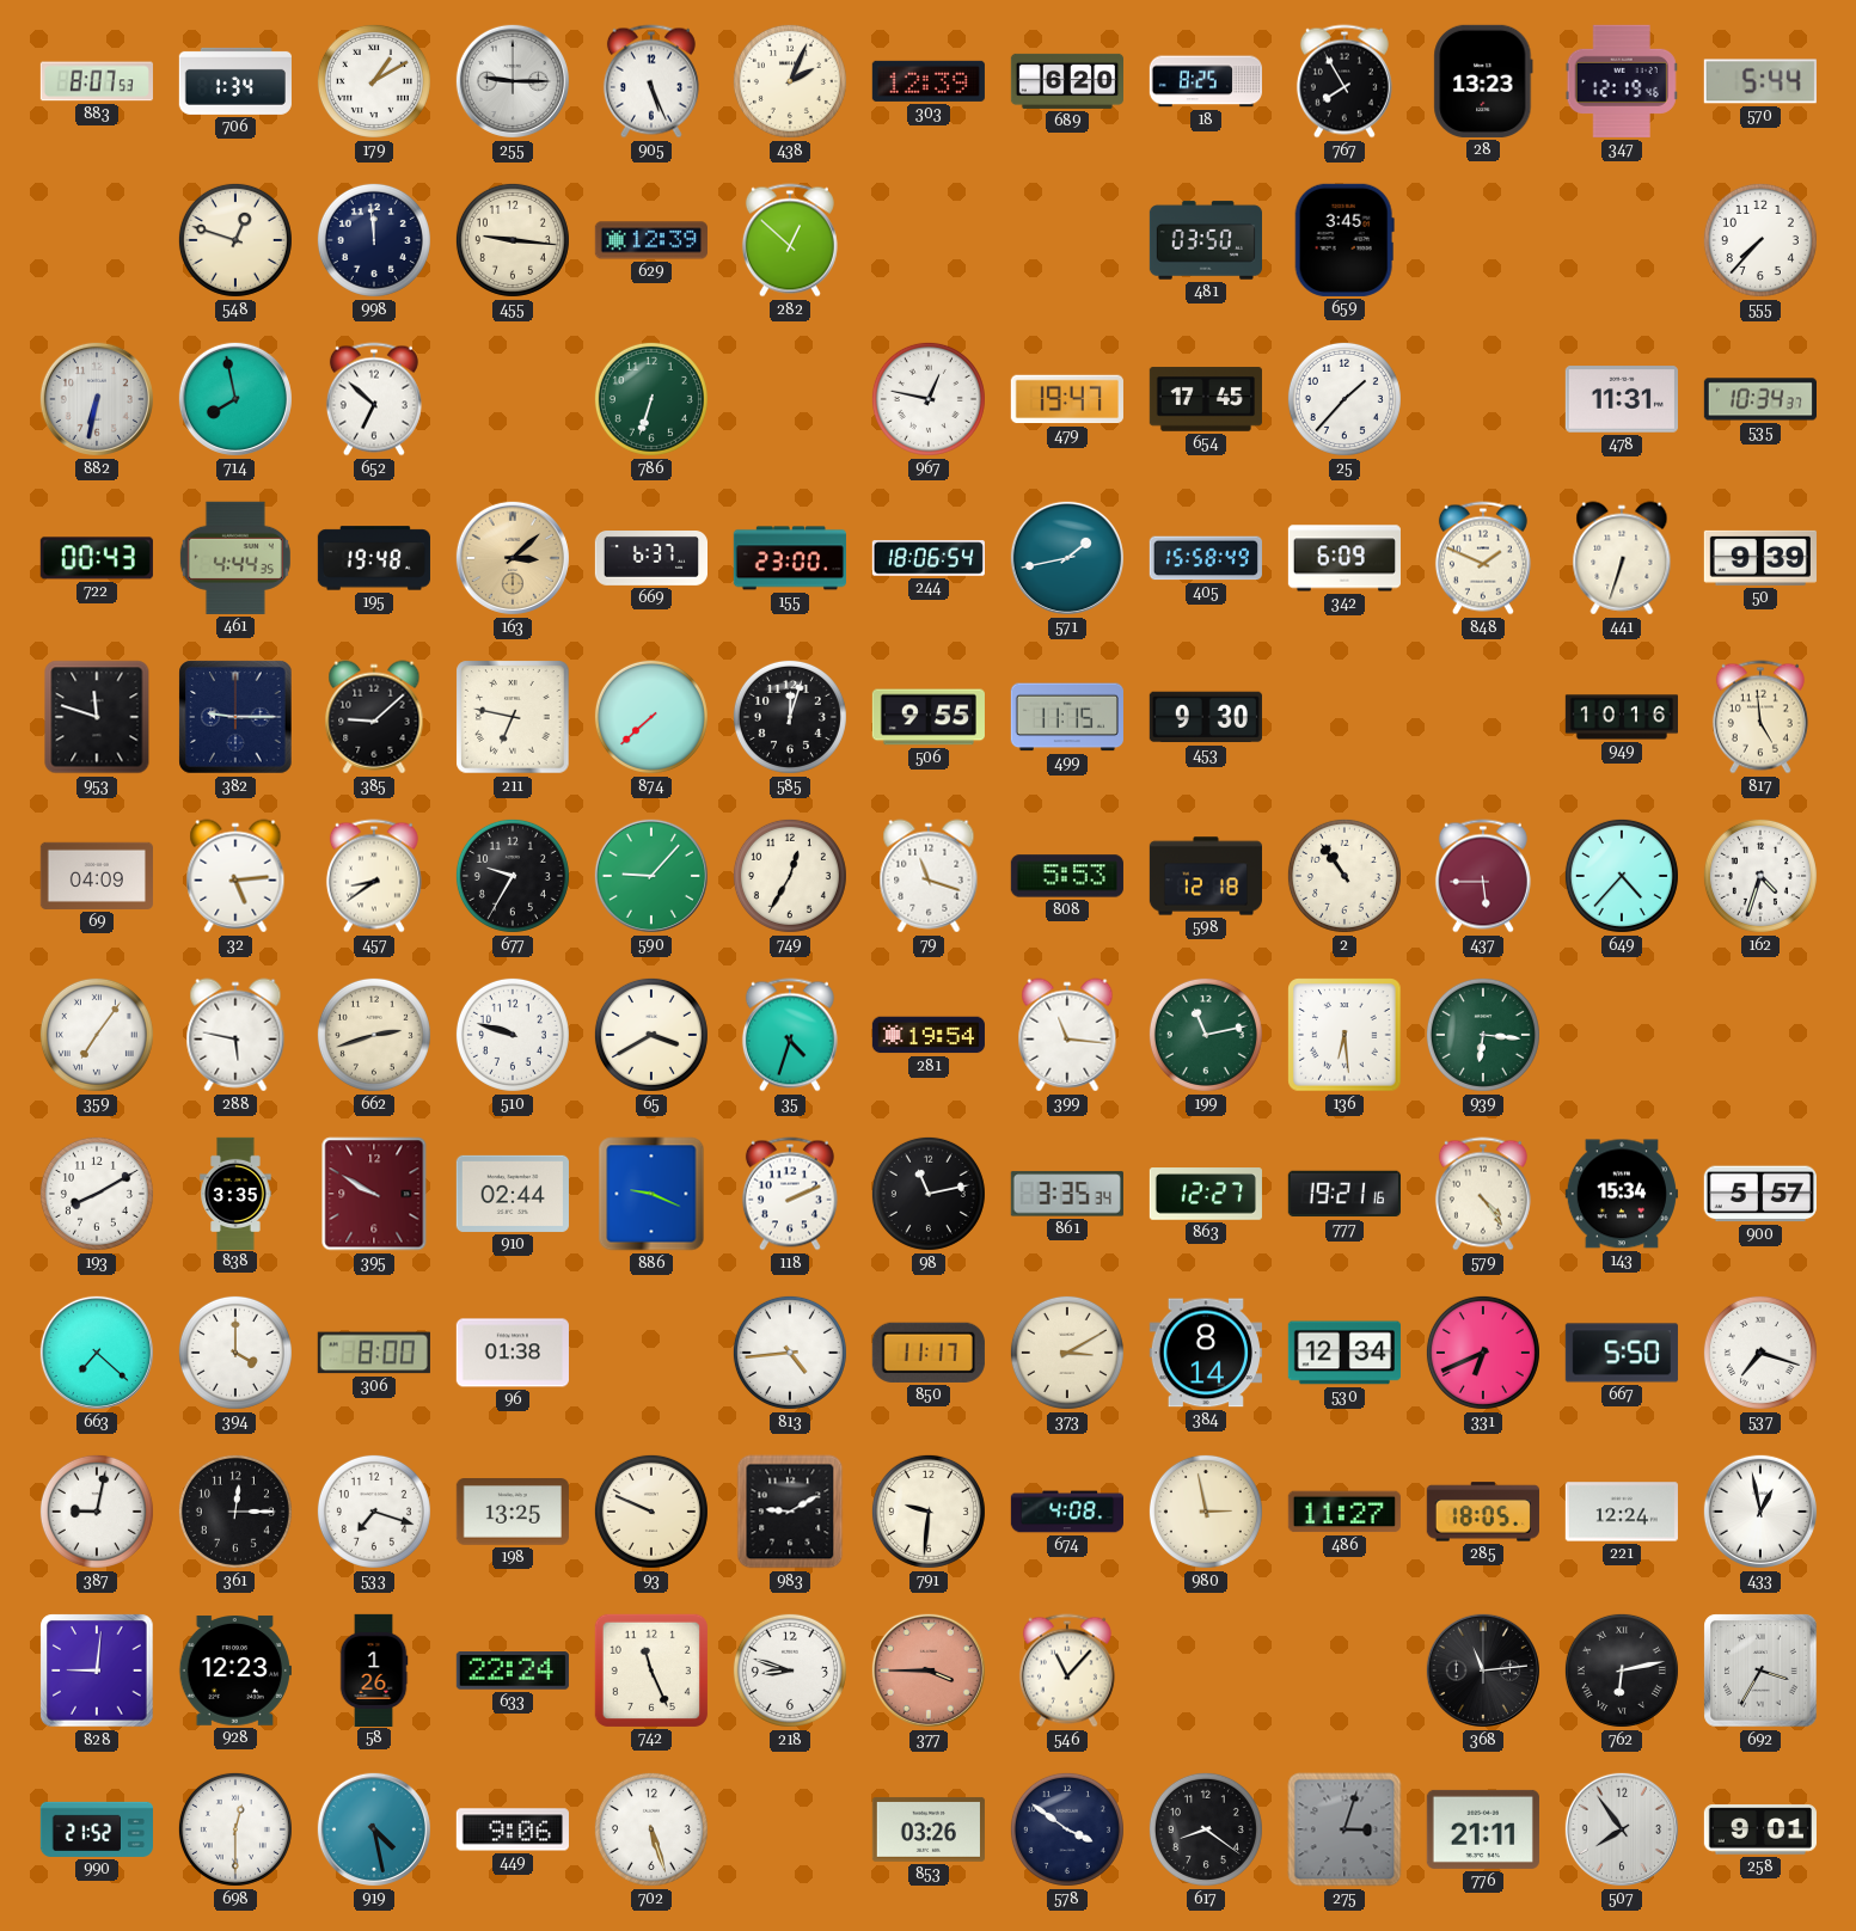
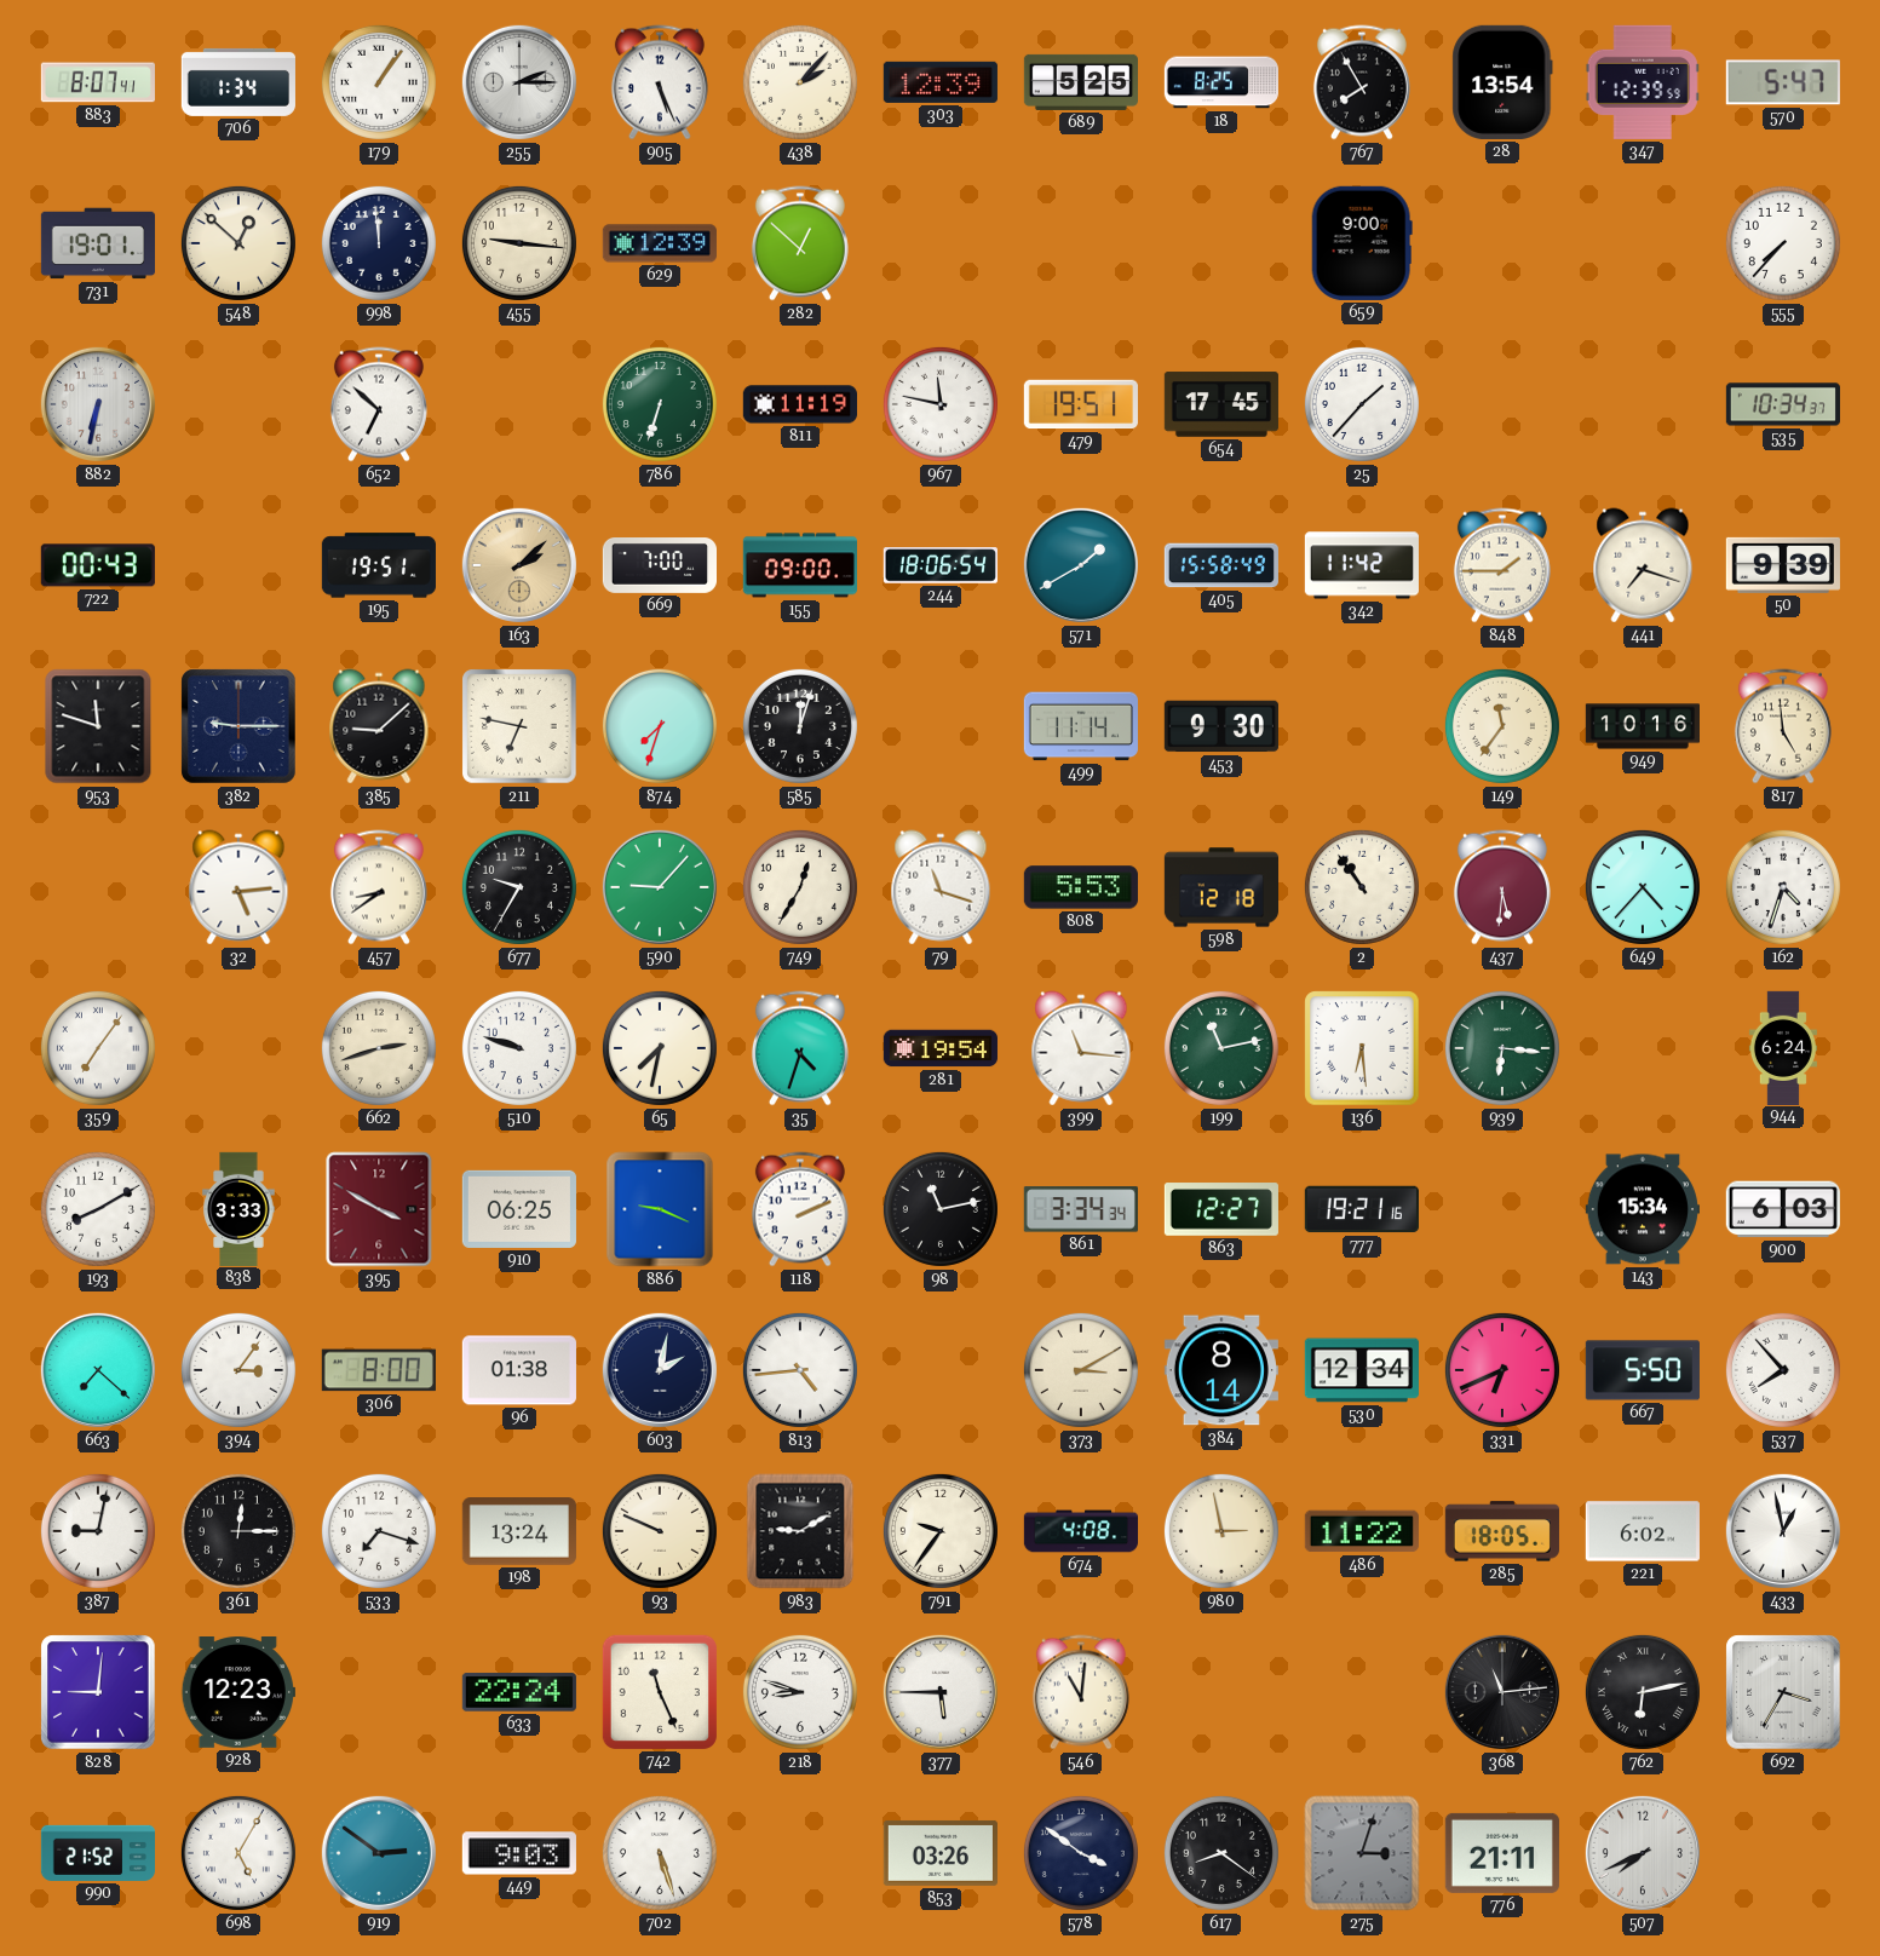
883: 8:07:53 -> 8:07:41 (98, 82)
179: 1:10 -> 1:06 (379, 82)
255: 9:15 -> 2:15 (519, 82)
438: 2:04 -> 2:07 (800, 82)
689: 6:20 -> 5:25 (1080, 82)
28: 13:23 -> 13:54 (1502, 82)
347: 12:19 -> 12:39 (1643, 82)
570: 5:44 -> 5:47 (1783, 82)
731: none -> 19:01 (97, 243)
548: 12:48 -> 12:52 (238, 243)
481: 03:50 -> none (1205, 240)
659: 3:45 -> 9:00 (1362, 243)
714: 7:58 -> none (235, 399)
811: none -> 11:19 (800, 404)
967: 12:47 -> 11:47 (941, 404)
479: 19:47 -> 19:51 (1081, 404)
478: 11:31 -> none (1622, 399)
461: 4:44 -> none (235, 558)
195: 19:48 -> 19:51 (379, 565)
163: 3:08 -> 2:08 (519, 565)
669: 6:37 -> 7:00 (659, 566)
155: 23:00 -> 09:00 (800, 565)
571: 1:43 -> 1:40 (1081, 565)
342: 6:09 -> 11:42 (1362, 565)
848: 1:49 -> 1:45 (1502, 565)
441: 6:33 -> 7:18 (1643, 565)
874: 7:38 -> 7:33 (660, 726)
506: 9:55 -> none (927, 717)
499: 11:15 -> 11:14 (1081, 726)
149: none -> 11:36 (1502, 726)
69: 04:09 -> none (97, 876)
437: 5:45 -> 5:31 (1502, 887)
288: 5:47 -> none (235, 1035)
65: 3:40 -> 7:32 (660, 1048)
944: none -> 6:24 (1783, 1047)
838: 3:35 -> 3:33 (238, 1208)
395: 9:50 -> 3:50 (379, 1209)
910: 02:44 -> 06:25 (519, 1209)
861: 3:35 -> 3:34 (1081, 1209)
579: 4:24 -> none (1483, 1194)
900: 5:57 -> 6:03 (1783, 1209)
394: 4:00 -> 3:06 (238, 1370)
603: none -> 2:02 (660, 1370)
850: 11:17 -> none (929, 1353)
537: 7:18 -> 7:53 (1783, 1370)
198: 13:25 -> 13:24 (519, 1532)
791: 9:31 -> 9:36 (941, 1531)
486: 11:27 -> 11:22 (1362, 1531)
221: 12:24 -> 6:02 (1643, 1531)
58: 1:26 -> none (374, 1669)
377: 3:45 -> 5:45 (941, 1692)
377 dial: salmon -> white (941, 1692)
546: 11:07 -> 11:01 (1081, 1692)
698: 12:30 -> 5:05 (238, 1853)
919: 4:28 -> 2:51 (379, 1853)
449: 9:06 -> 9:03 (519, 1853)
507: 7:54 -> 7:41 (1643, 1853)
258: 9:01 -> none (1760, 1829)
